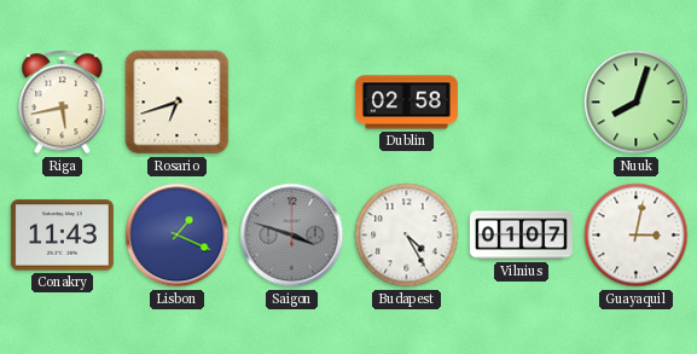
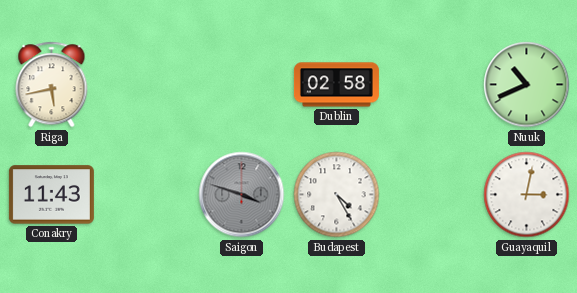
Rosario: 6:42 -> none (178, 103)
Nuuk: 8:03 -> 10:41 (527, 85)
Lisbon: 1:19 -> none (178, 236)
Vilnius: 01:07 -> none (521, 236)
